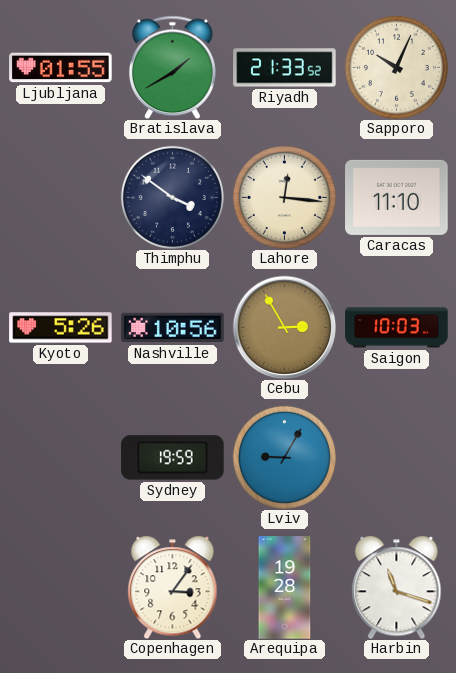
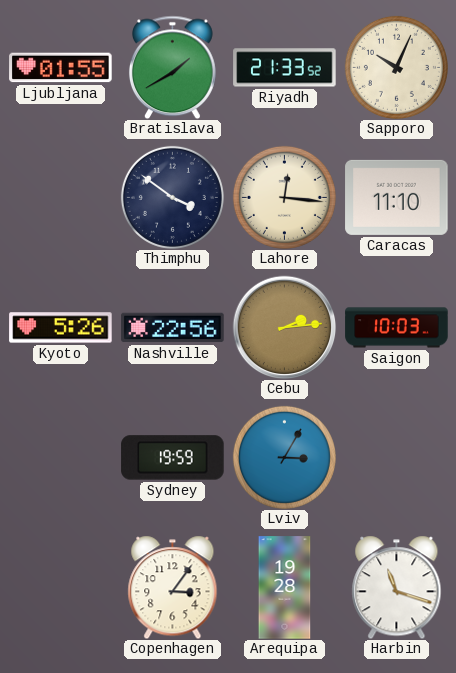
Nashville: 10:56 -> 22:56 (173, 328)
Cebu: 2:55 -> 2:14 (284, 327)
Lviv: 9:05 -> 3:05 (284, 457)
